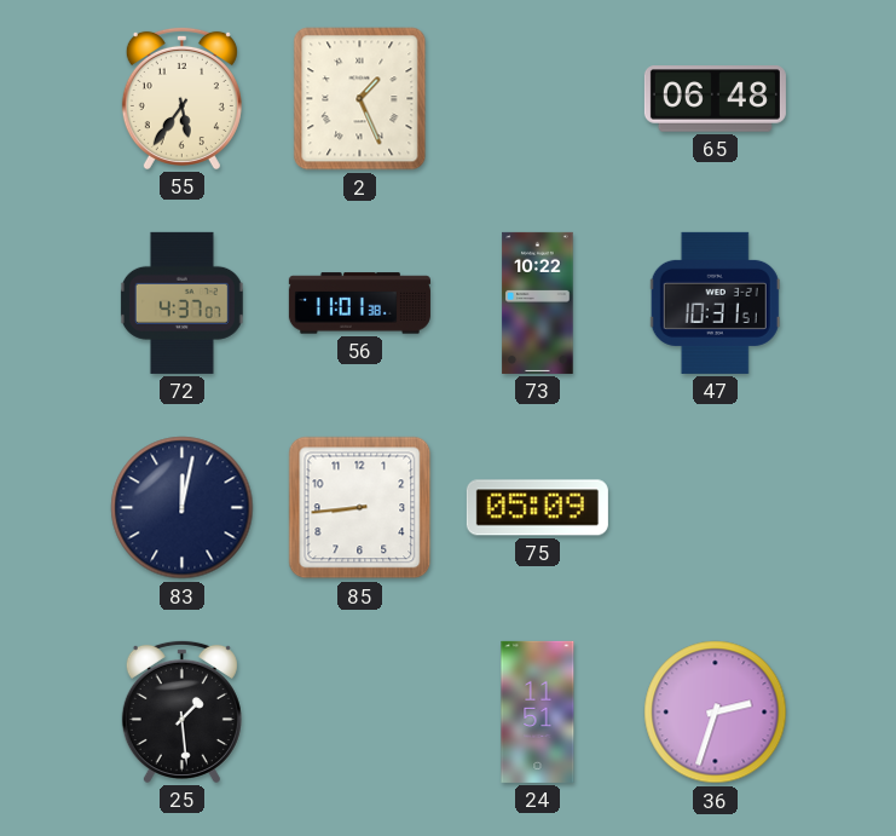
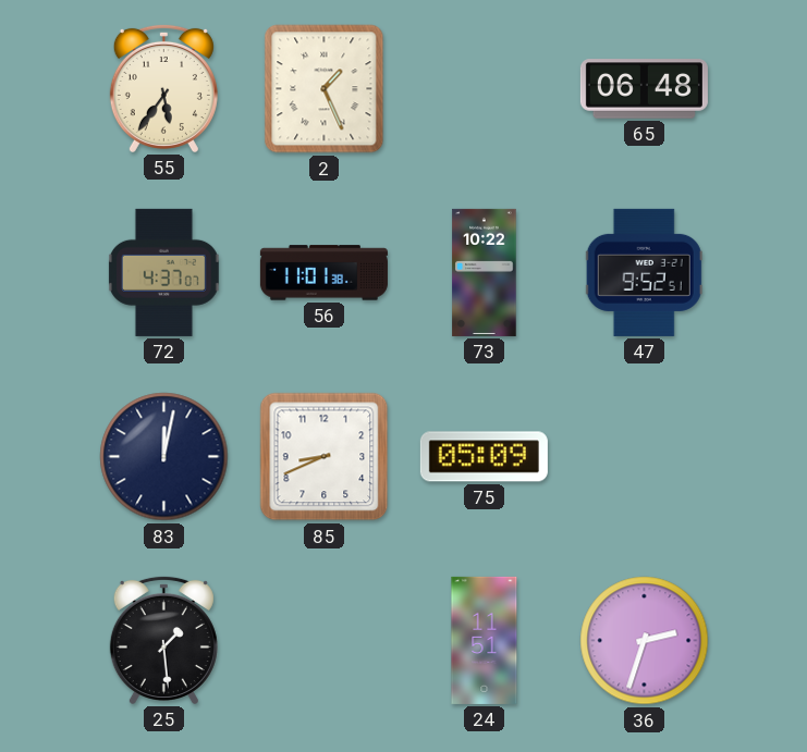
47: 10:31 -> 9:52 (644, 272)
85: 8:44 -> 8:41 (325, 457)
